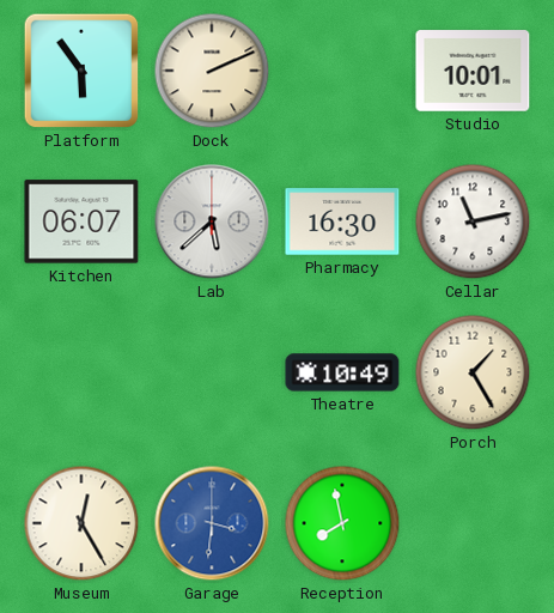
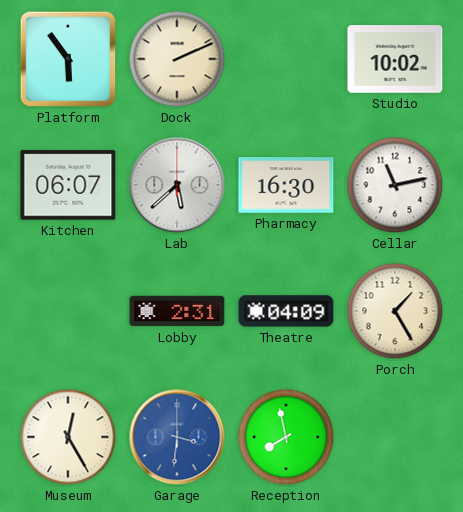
Studio: 10:01 -> 10:02 (395, 59)
Lobby: none -> 2:31 (177, 311)
Theatre: 10:49 -> 04:09 (286, 311)
